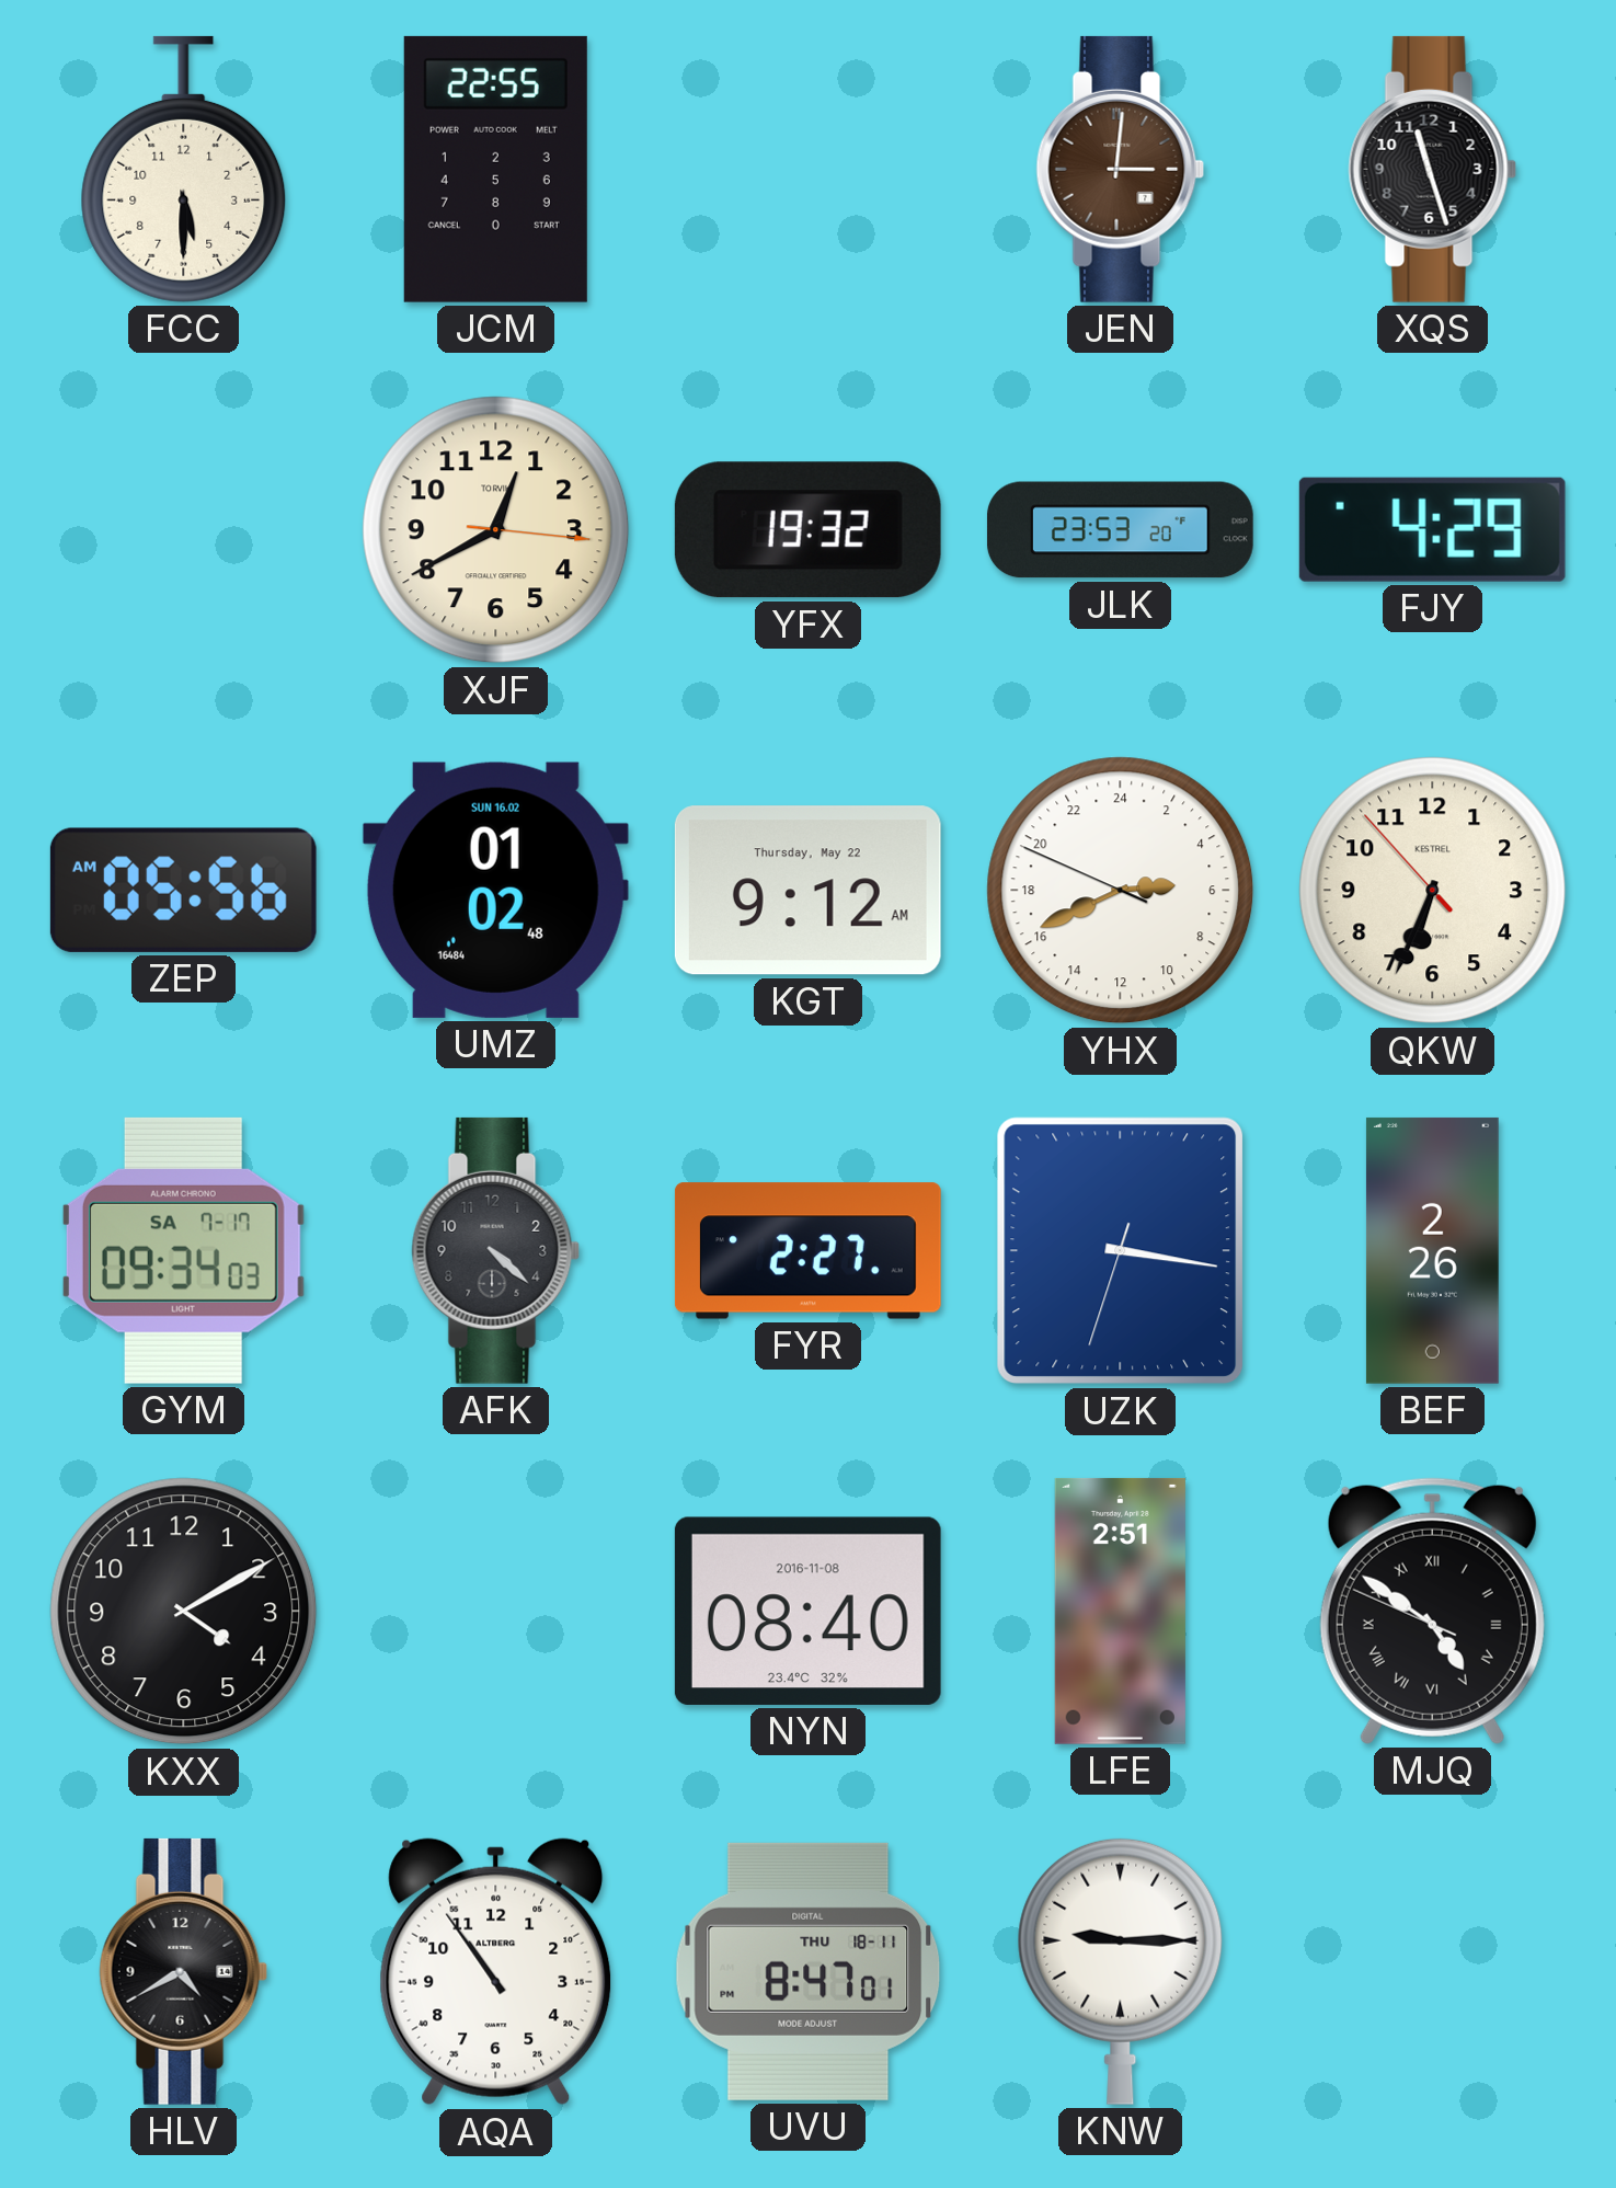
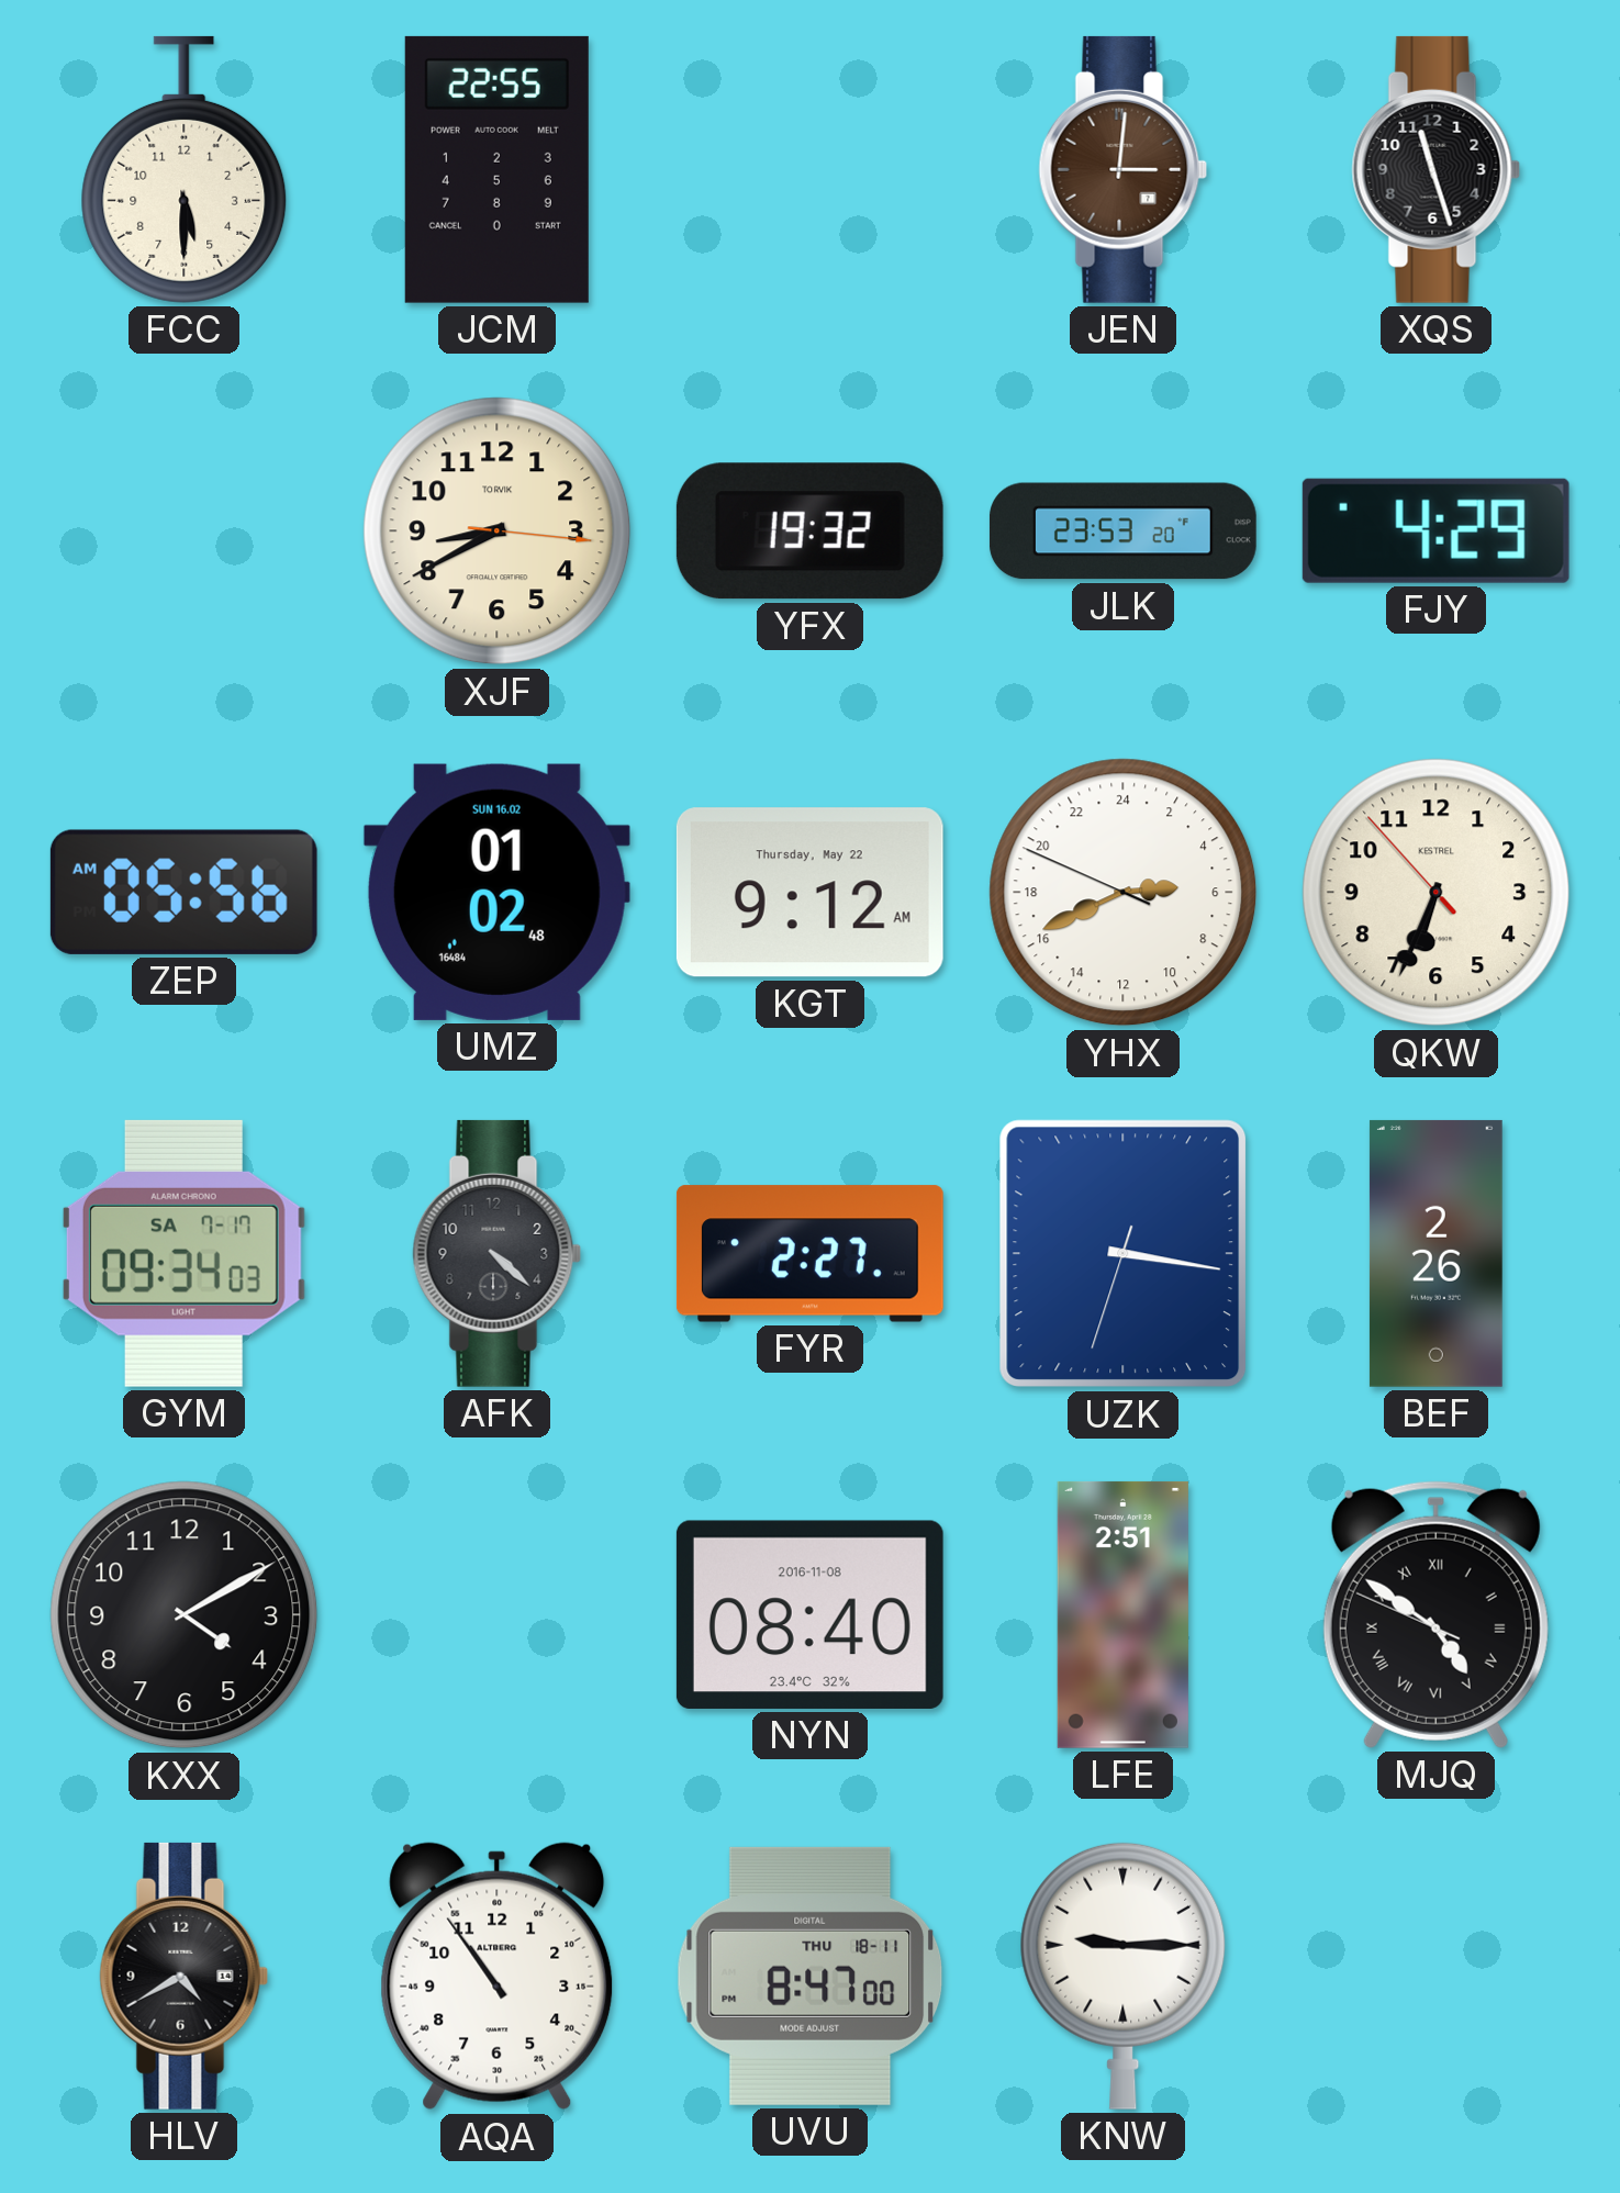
XJF: 12:40 -> 8:40 (498, 532)
UVU: 8:47:01 -> 8:47:00 (811, 1976)
